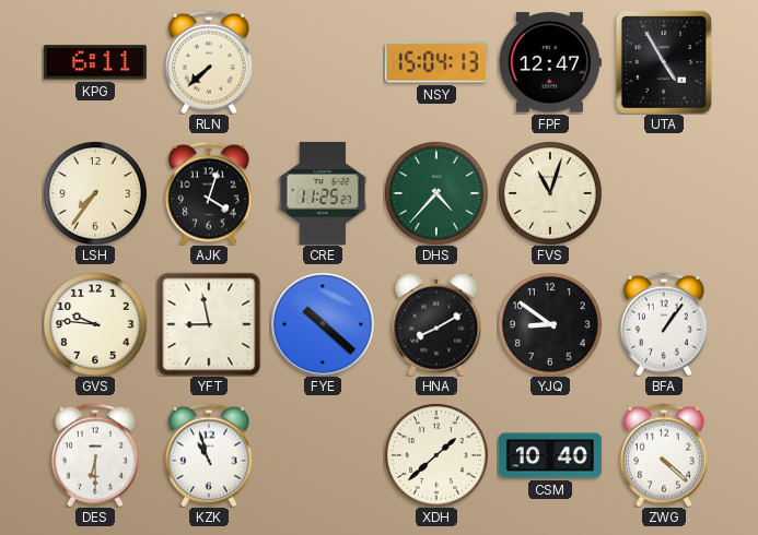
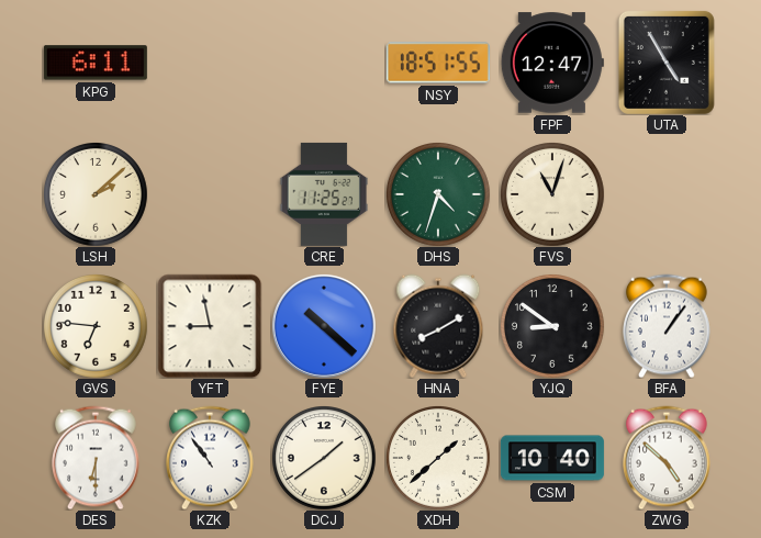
RLN: 7:38 -> none (210, 62)
NSY: 15:04 -> 18:51 (438, 63)
LSH: 7:36 -> 2:08 (96, 194)
AJK: 4:03 -> none (210, 193)
DHS: 4:37 -> 4:33 (438, 194)
GVS: 9:46 -> 6:46 (96, 326)
KZK: 10:57 -> 10:54 (211, 458)
DCJ: none -> 1:39 (324, 458)
ZWG: 4:22 -> 4:52 (668, 458)
